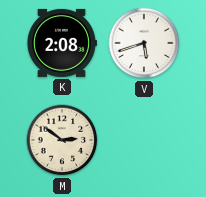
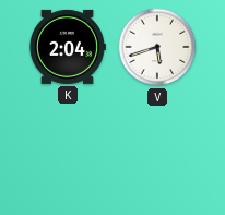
K: 2:08 -> 2:04 (67, 47)
M: 2:51 -> none (62, 140)
